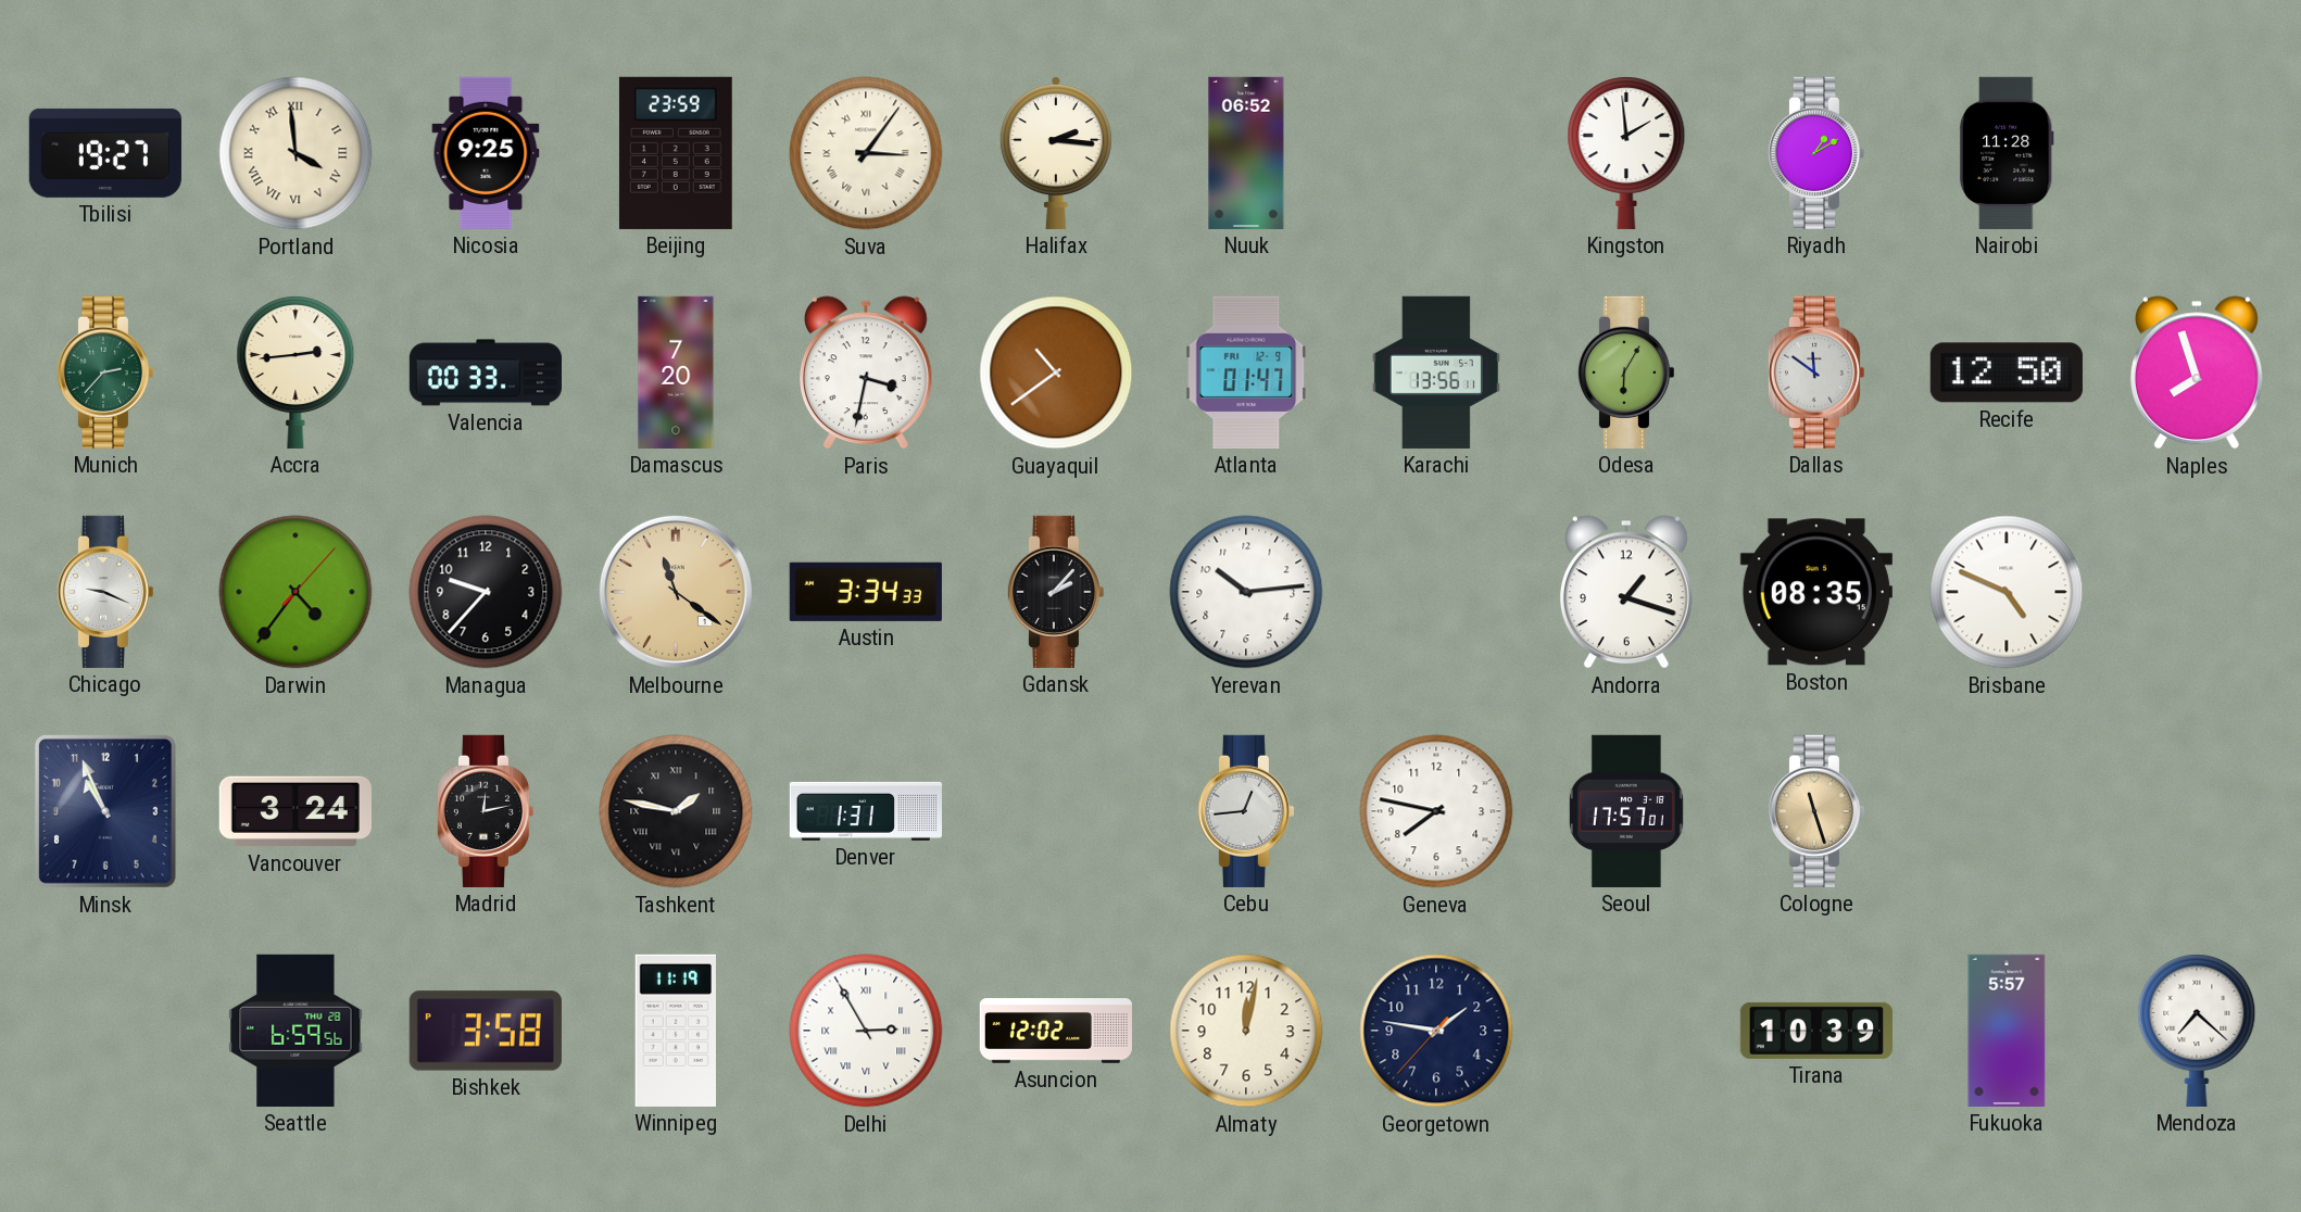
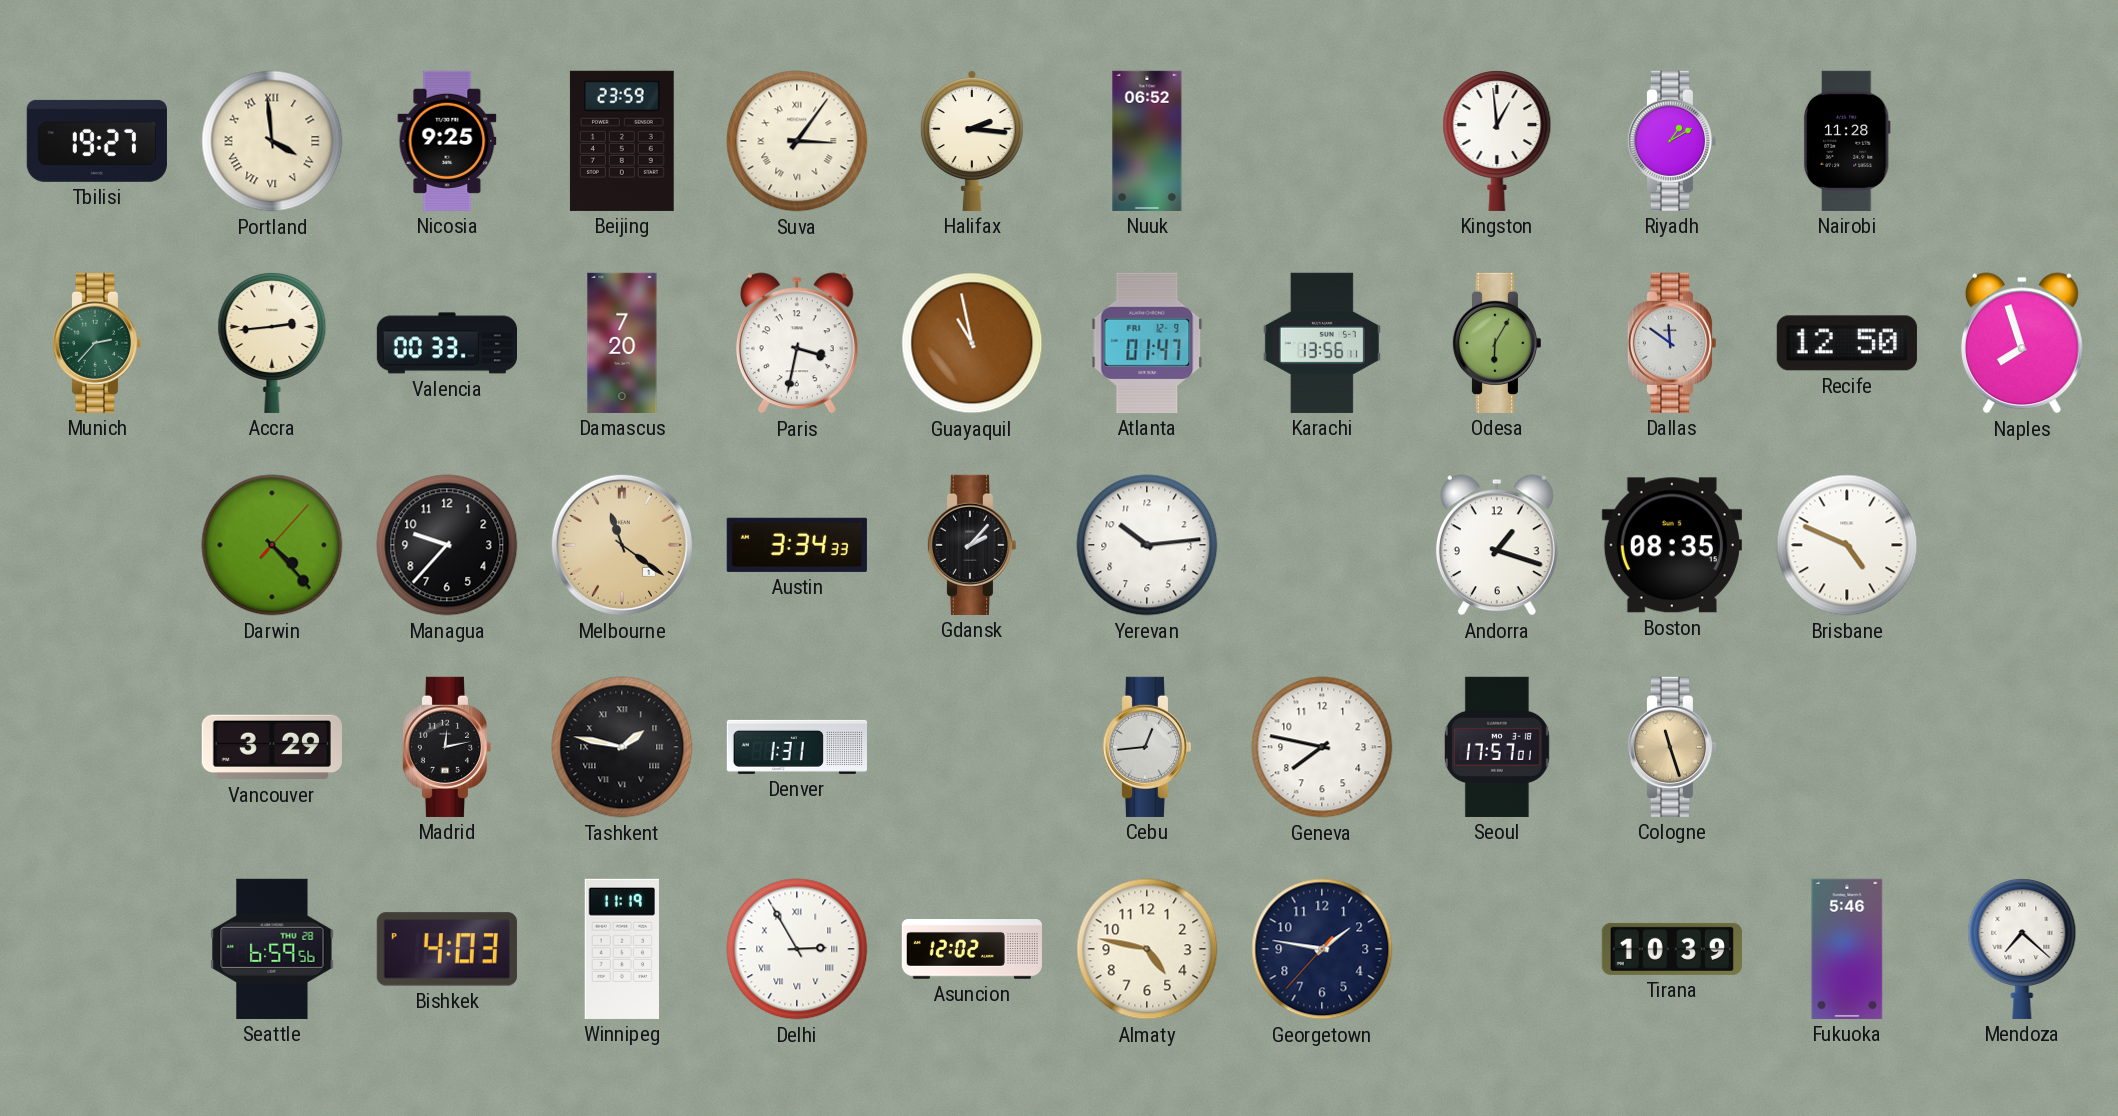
Kingston: 1:59 -> 12:59 (1497, 141)
Guayaquil: 10:39 -> 10:58 (972, 343)
Chicago: 9:19 -> none (104, 592)
Darwin: 4:36 -> 4:23 (272, 545)
Minsk: 10:56 -> none (105, 811)
Vancouver: 3:24 -> 3:29 (272, 747)
Bishkek: 3:58 -> 4:03 (447, 949)
Almaty: 12:02 -> 4:47 (1147, 949)
Fukuoka: 5:57 -> 5:46 (1847, 949)
